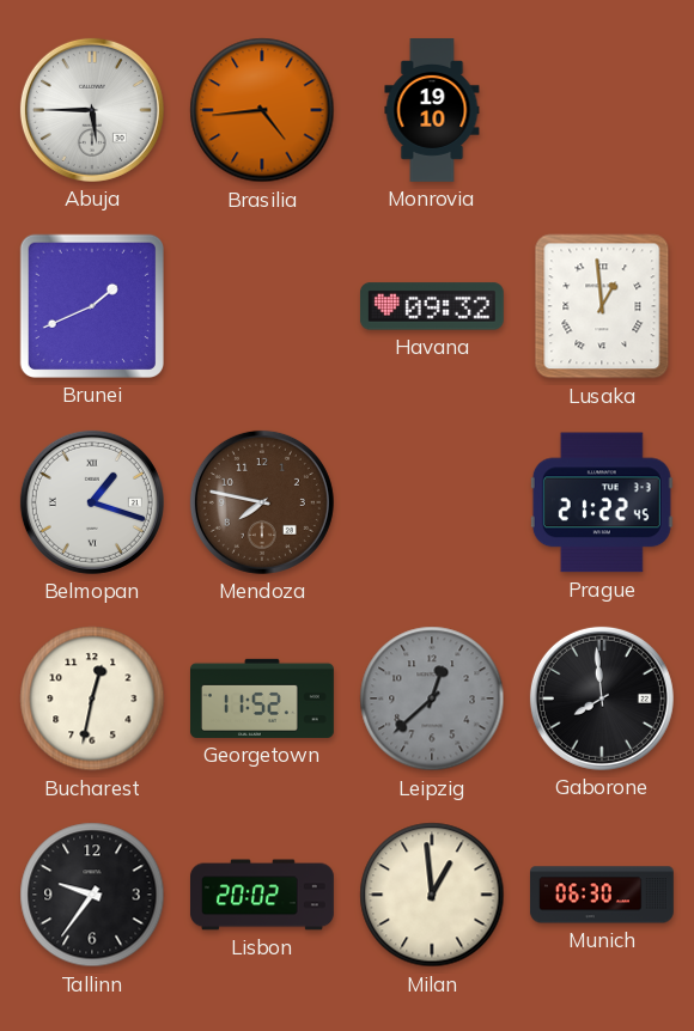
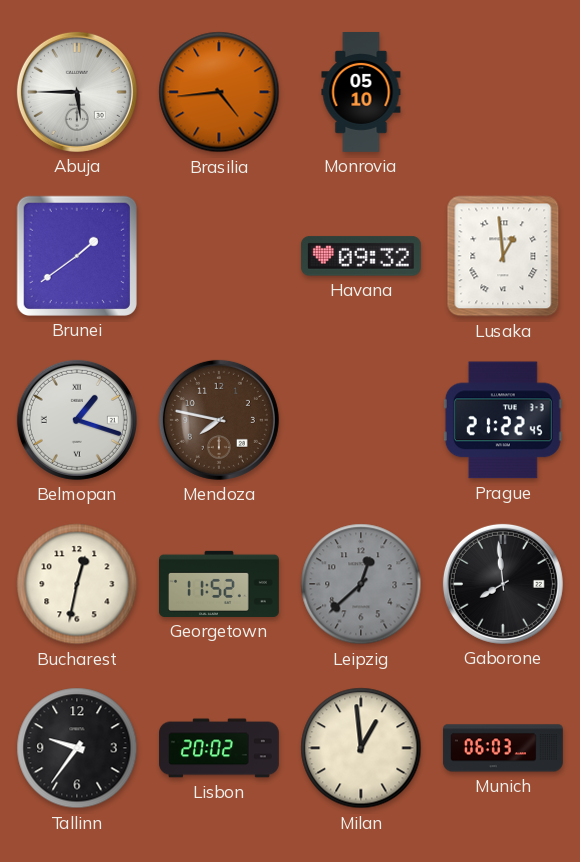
Monrovia: 19:10 -> 05:10 (361, 93)
Brunei: 1:41 -> 1:39 (77, 256)
Munich: 06:30 -> 06:03 (503, 748)
